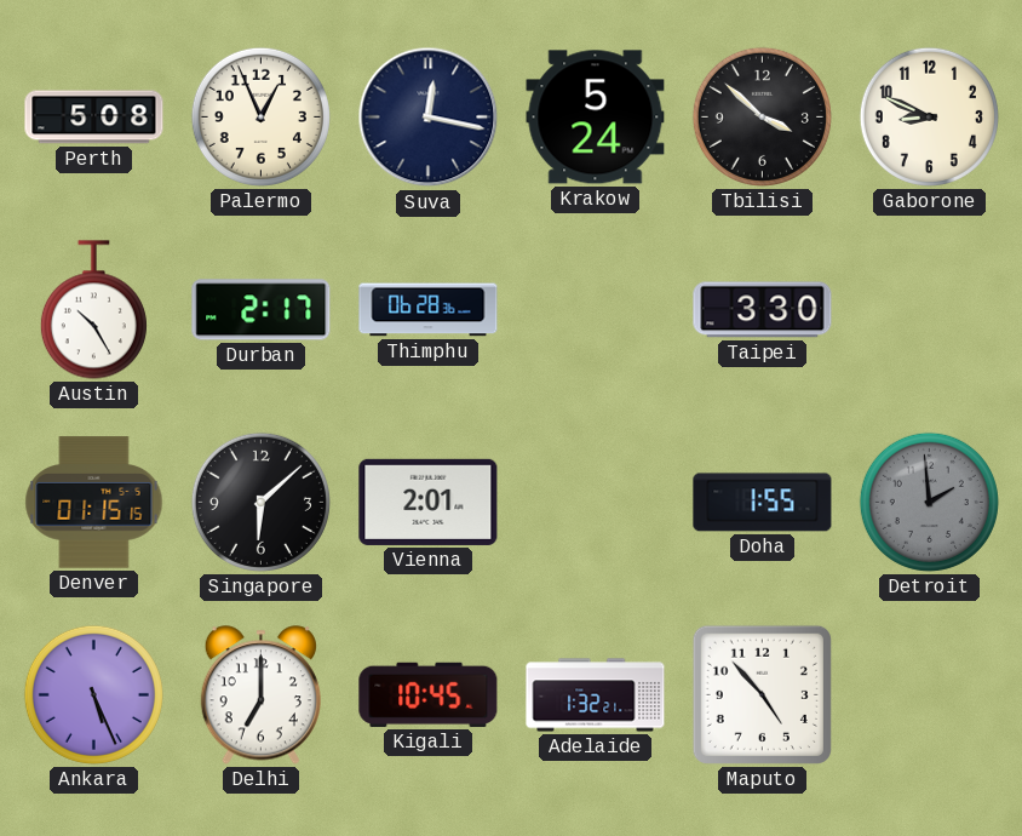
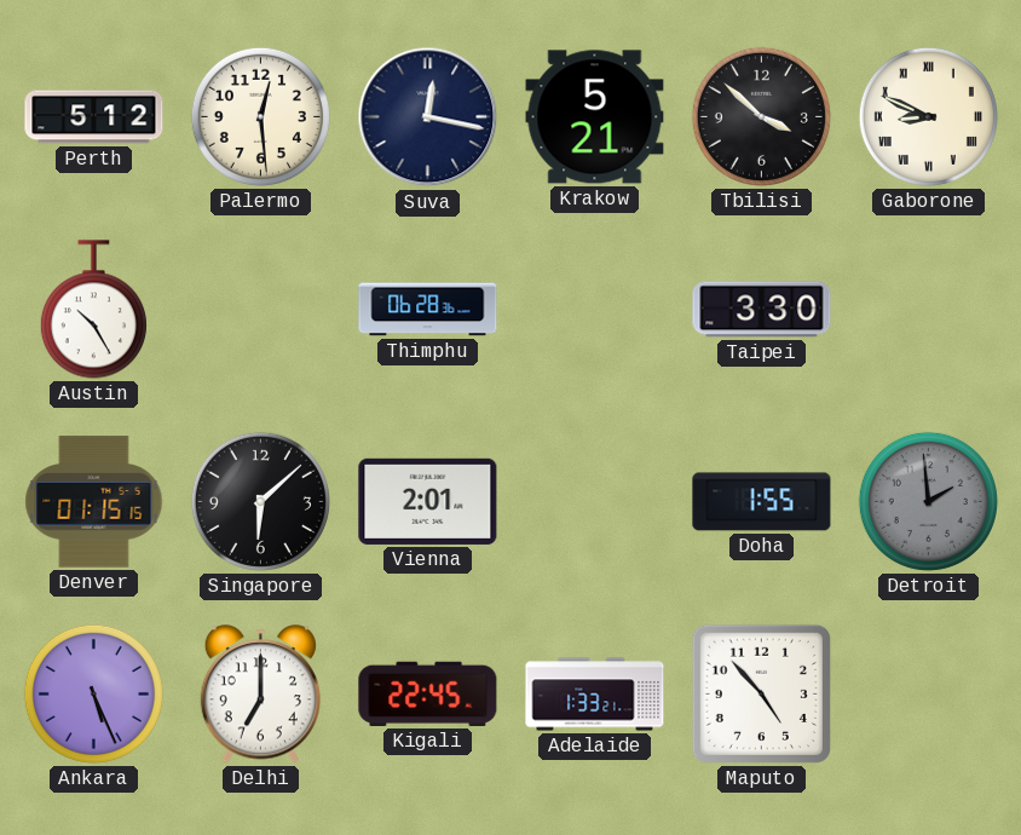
Perth: 5:08 -> 5:12 (94, 117)
Palermo: 12:56 -> 12:29 (260, 116)
Krakow: 5:24 -> 5:21 (595, 117)
Gaborone numerals: Arabic -> Roman (928, 116)
Durban: 2:17 -> none (262, 310)
Kigali: 10:45 -> 22:45 (428, 693)
Adelaide: 1:32 -> 1:33 (595, 695)
